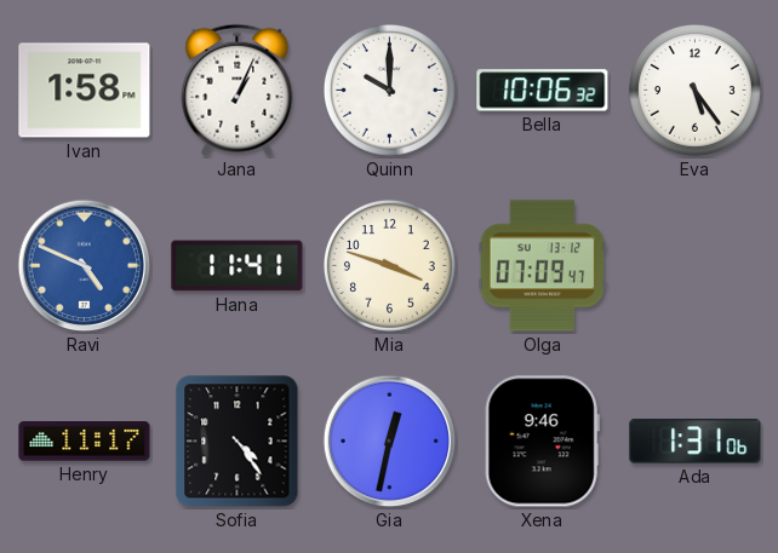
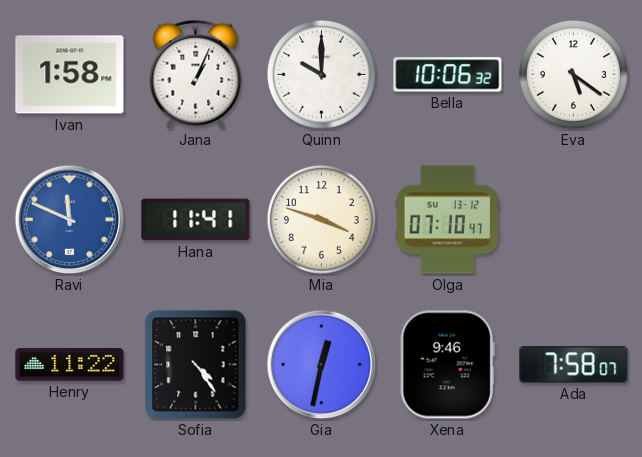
Eva: 5:24 -> 5:21 (573, 74)
Ravi: 4:49 -> 11:49 (70, 220)
Olga: 07:09 -> 07:10 (448, 220)
Henry: 11:17 -> 11:22 (70, 365)
Ada: 1:31 -> 7:58 (574, 365)
